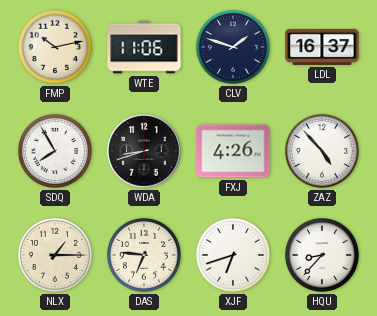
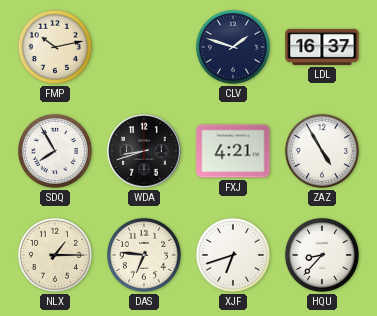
WTE: 11:06 -> none (144, 47)
FXJ: 4:26 -> 4:21 (233, 151)
ZAZ: 4:53 -> 4:55 (322, 151)
